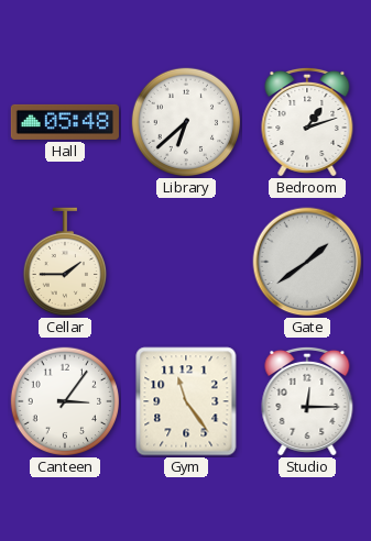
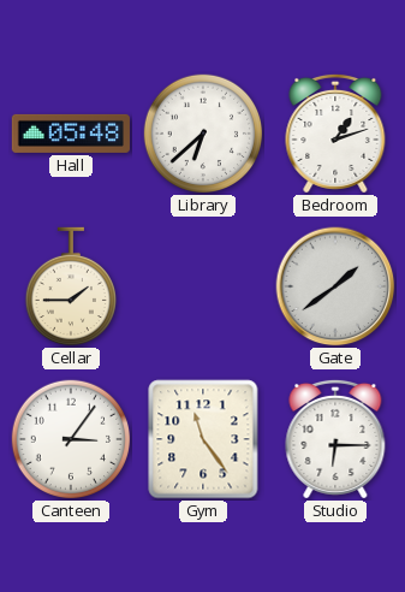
Studio: 12:15 -> 6:15 (335, 439)
